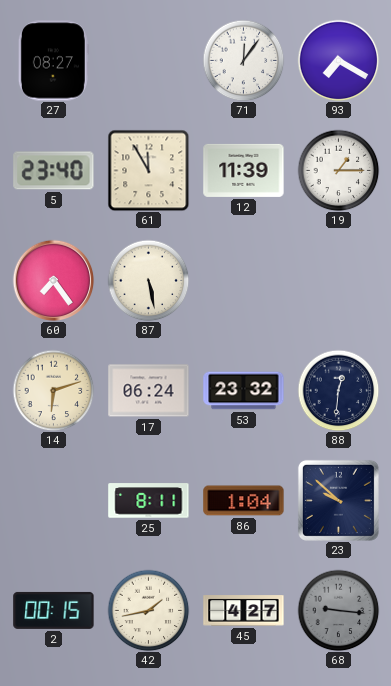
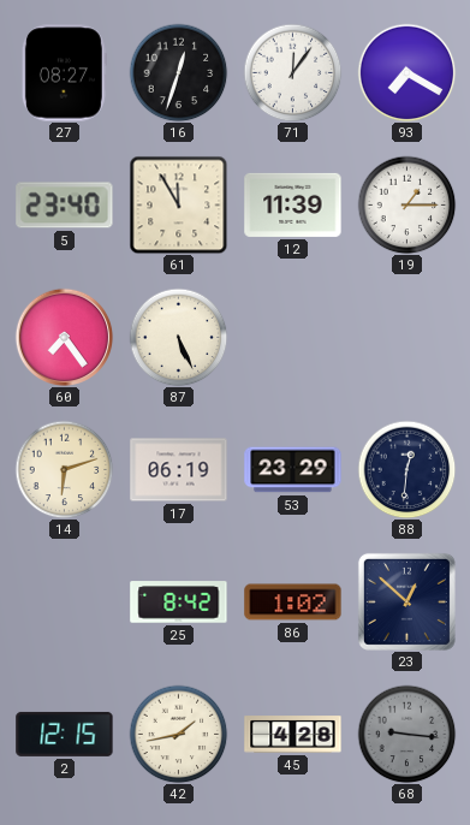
16: none -> 12:33 (178, 72)
87: 5:28 -> 5:26 (178, 337)
17: 06:24 -> 06:19 (179, 470)
53: 23:32 -> 23:29 (293, 470)
25: 8:11 -> 8:42 (179, 603)
86: 1:04 -> 1:02 (293, 603)
23: 9:52 -> 12:52 (406, 601)
2: 00:15 -> 12:15 (65, 734)
45: 4:27 -> 4:28 (293, 735)
